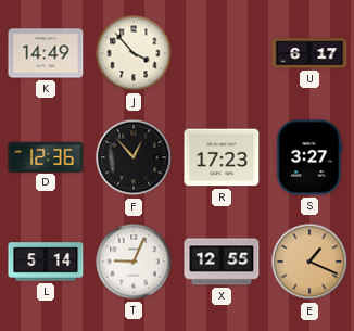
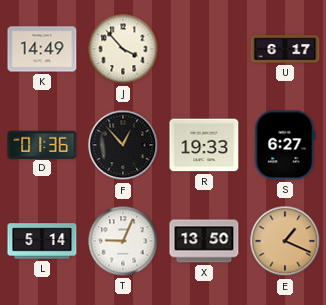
D: 12:36 -> 01:36 (42, 144)
R: 17:23 -> 19:33 (204, 145)
S: 3:27 -> 6:27 (285, 145)
X: 12:55 -> 13:50 (204, 241)
